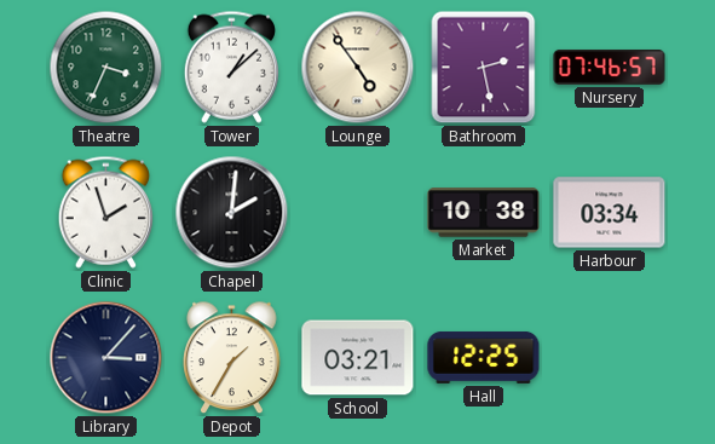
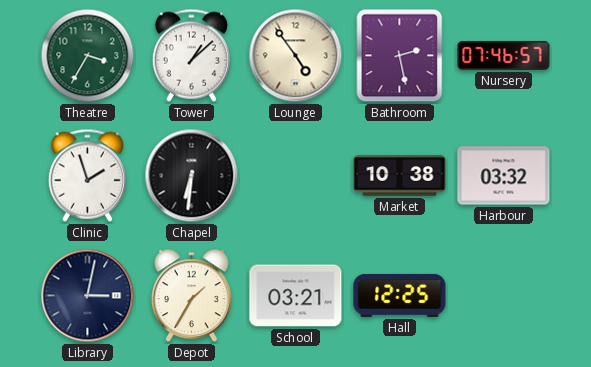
Theatre: 3:34 -> 3:35 (88, 56)
Chapel: 2:01 -> 6:31 (192, 176)
Harbour: 03:34 -> 03:32 (504, 176)
Library: 3:07 -> 3:02 (88, 296)
